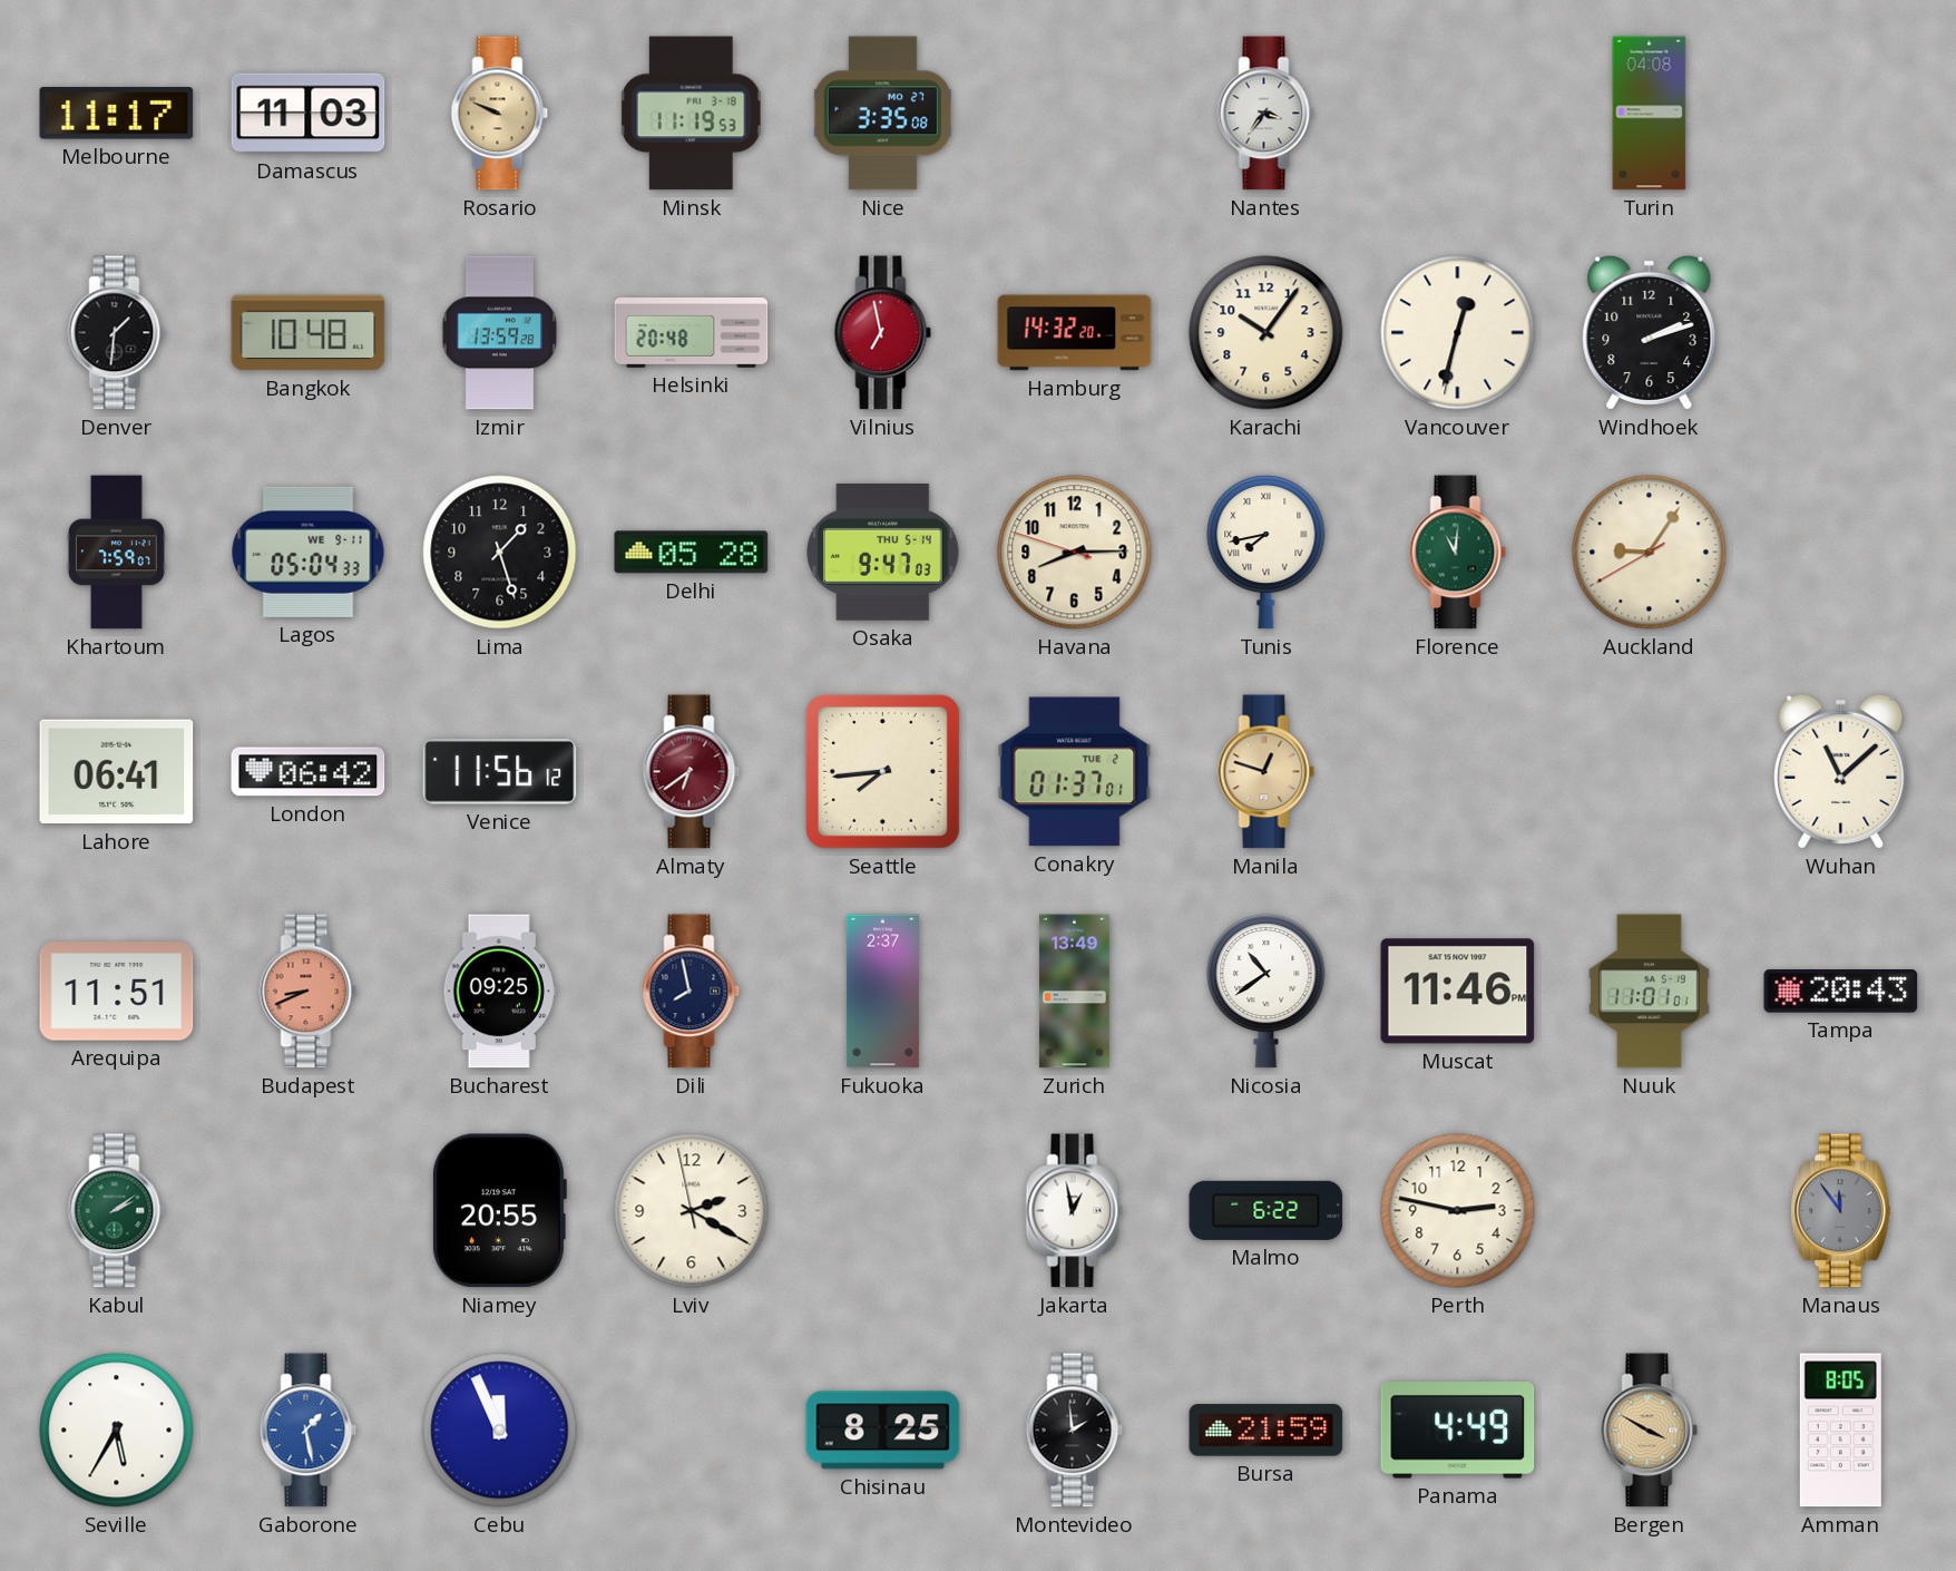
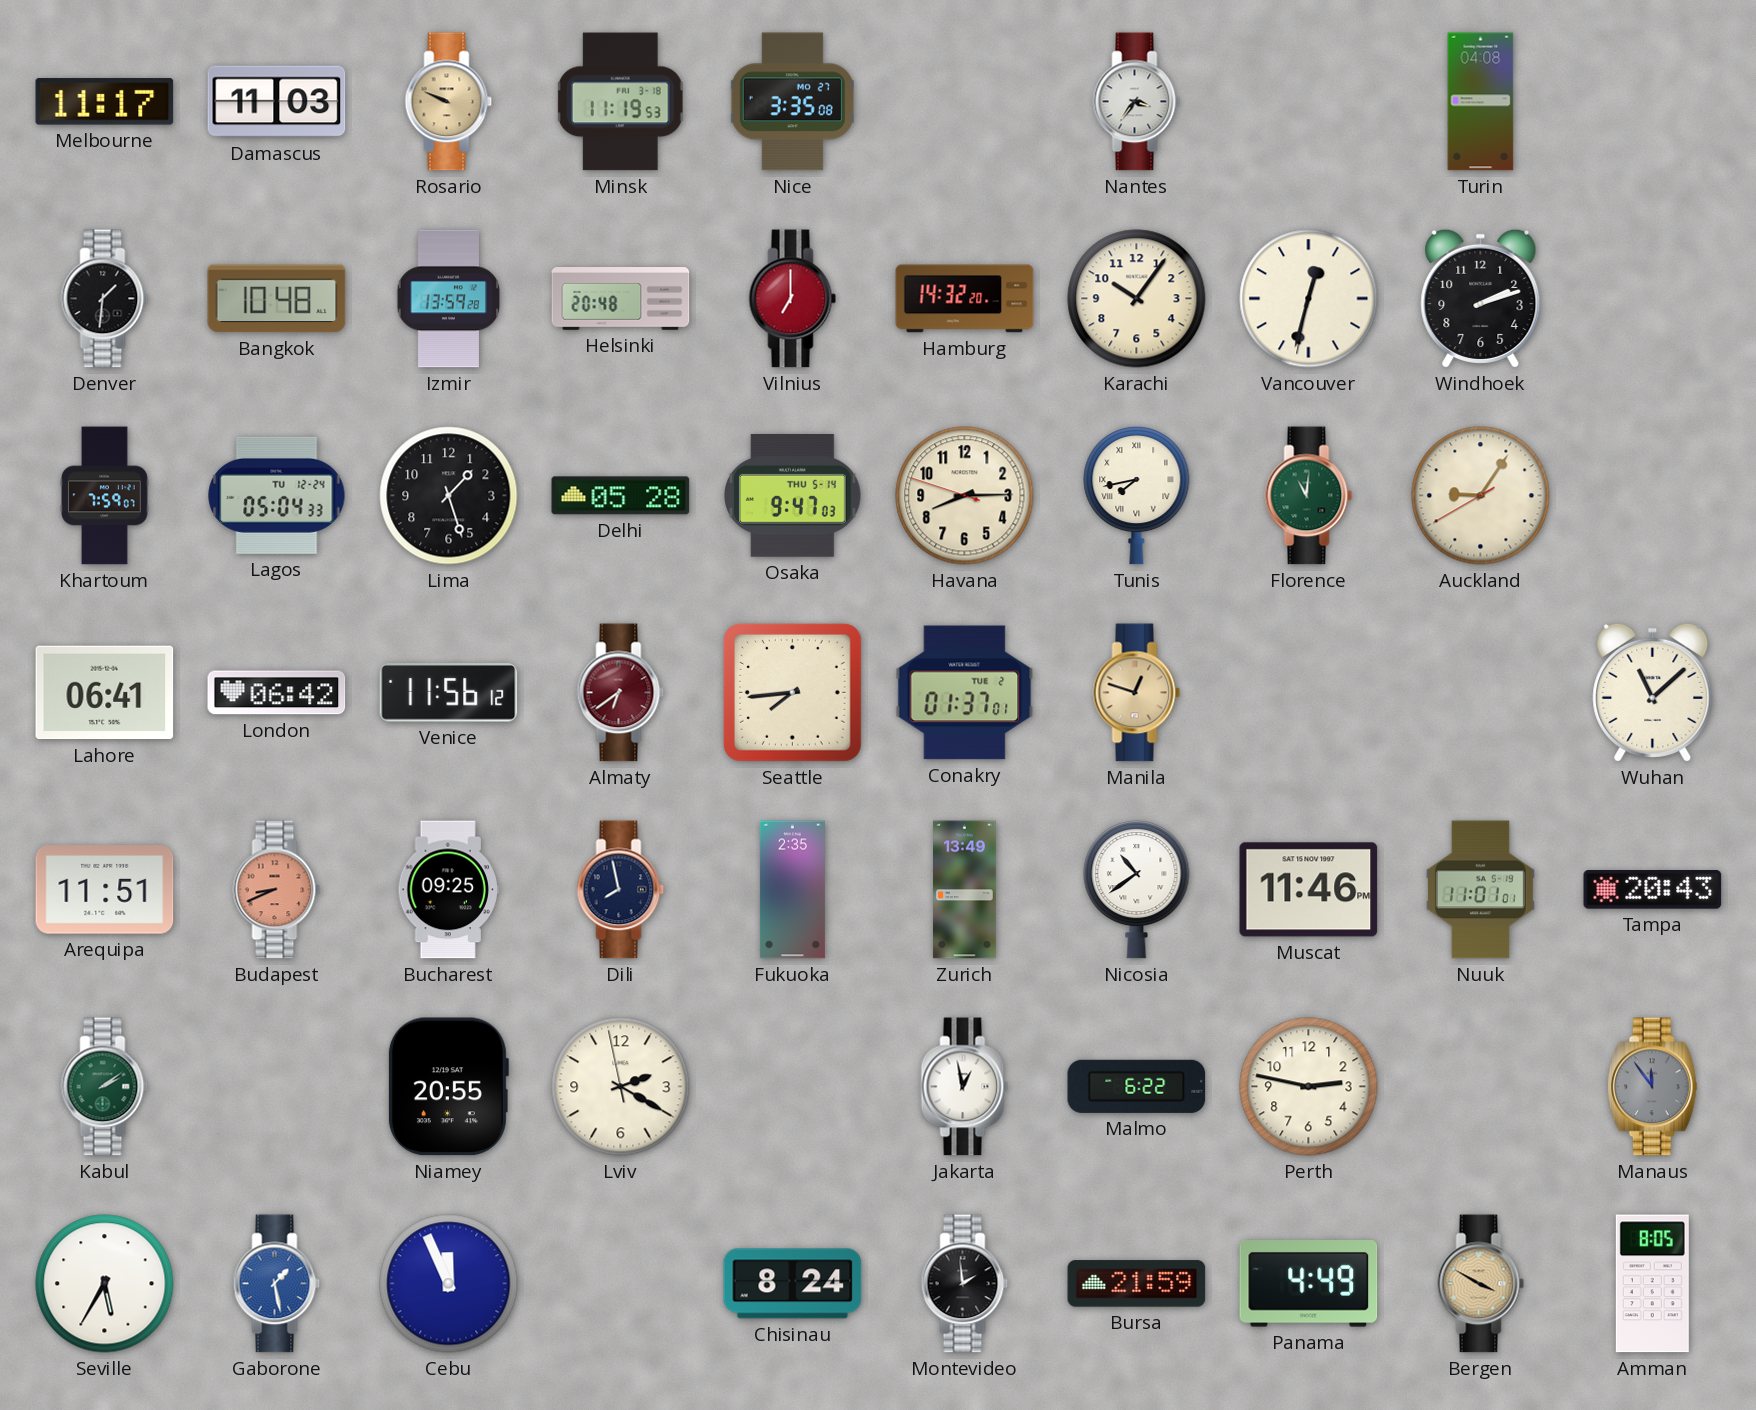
Vilnius: 6:58 -> 7:00 (793, 299)
Lagos date: WE 9-11 -> TU 12-24 (277, 495)
Fukuoka: 2:37 -> 2:35 (792, 890)
Chisinau: 8:25 -> 8:24 (793, 1284)
